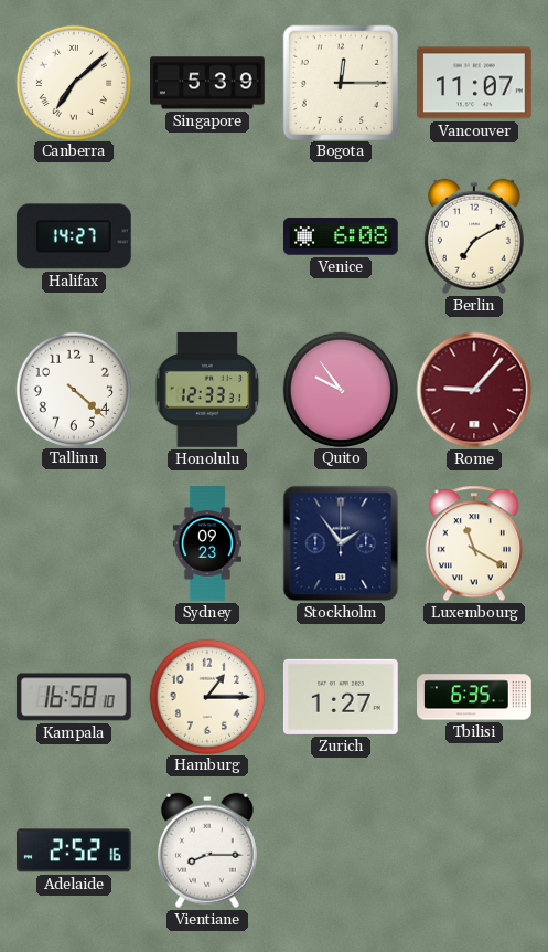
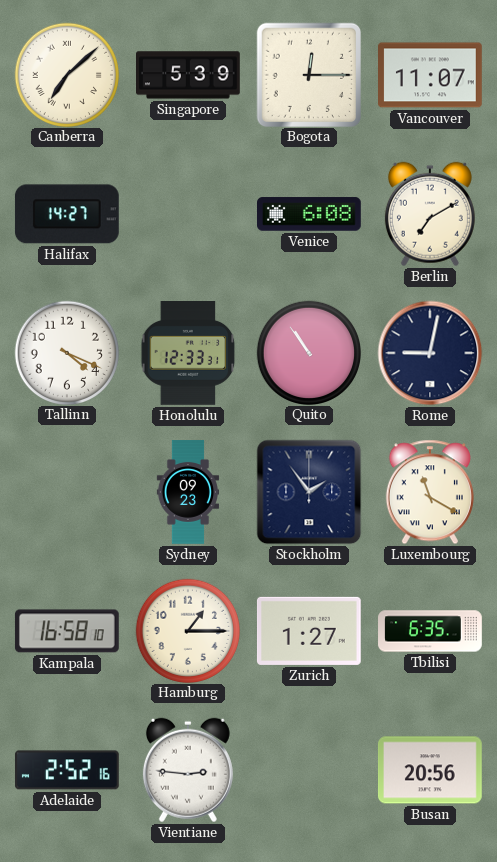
Tallinn: 4:22 -> 4:19 (66, 352)
Quito: 9:54 -> 10:54 (308, 352)
Rome: 9:07 -> 9:02 (430, 353)
Rome dial: burgundy -> navy (430, 353)
Vientiane: 8:15 -> 2:46 (188, 770)
Busan: none -> 20:56 (430, 770)
